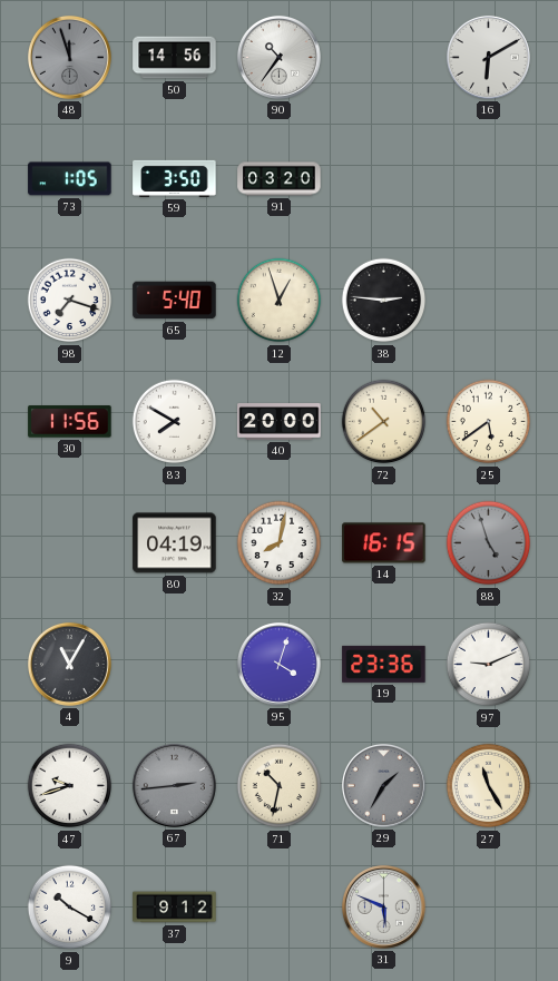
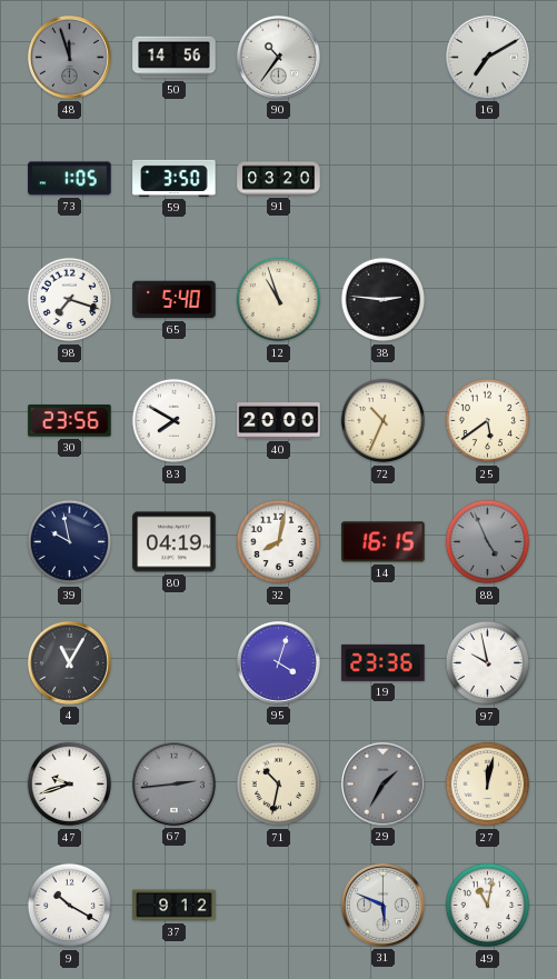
16: 6:10 -> 7:10 (487, 57)
12: 12:57 -> 10:57 (279, 300)
30: 11:56 -> 23:56 (70, 421)
72: 10:39 -> 10:34 (384, 421)
39: none -> 9:58 (70, 542)
88: 4:57 -> 4:56 (488, 542)
97: 9:11 -> 9:58 (488, 663)
27: 11:25 -> 12:02 (488, 785)
49: none -> 11:02 (488, 906)
